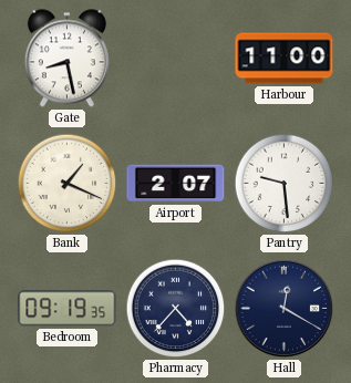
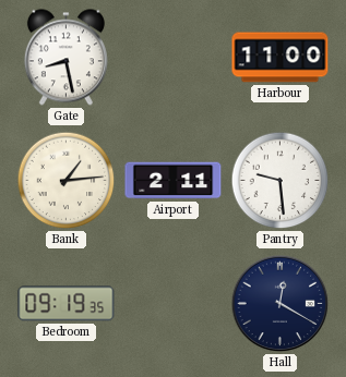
Bank: 1:19 -> 1:14 (67, 181)
Airport: 2:07 -> 2:11 (174, 181)
Pharmacy: 4:37 -> none (176, 309)
